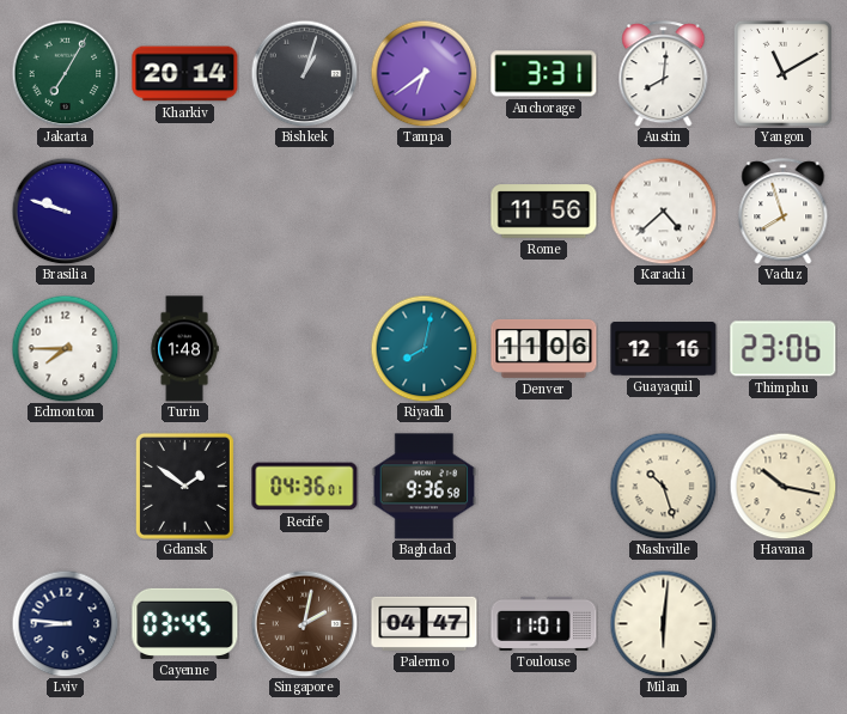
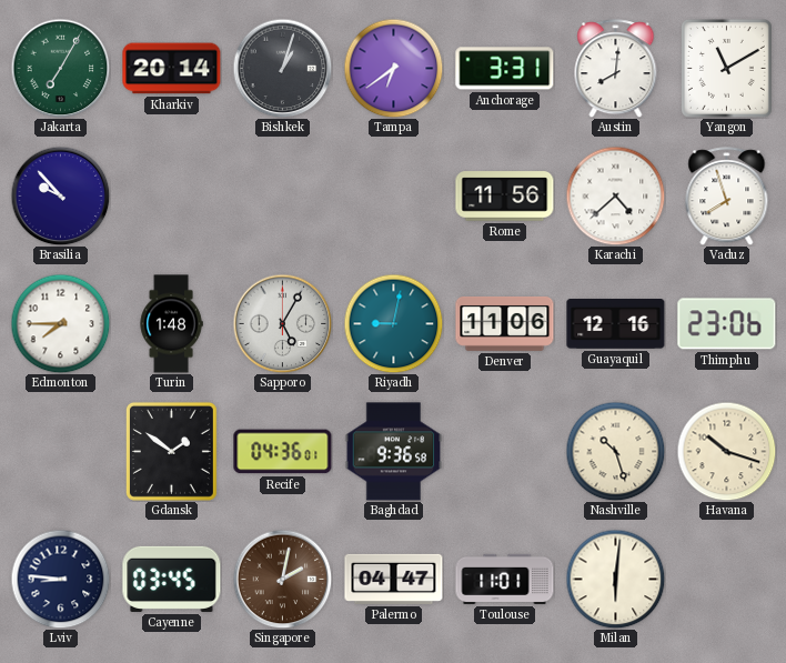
Brasilia: 9:48 -> 9:53 (60, 195)
Sapporo: none -> 5:05 (282, 323)
Riyadh: 8:02 -> 9:02 (393, 323)
Havana: 10:17 -> 10:18 (726, 451)
